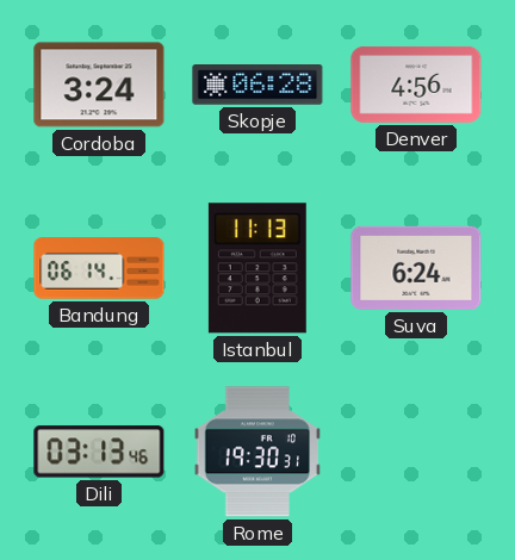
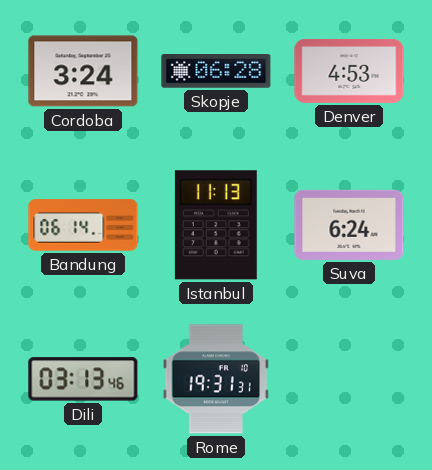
Denver: 4:56 -> 4:53 (349, 71)
Rome: 19:30 -> 19:31 (215, 379)
